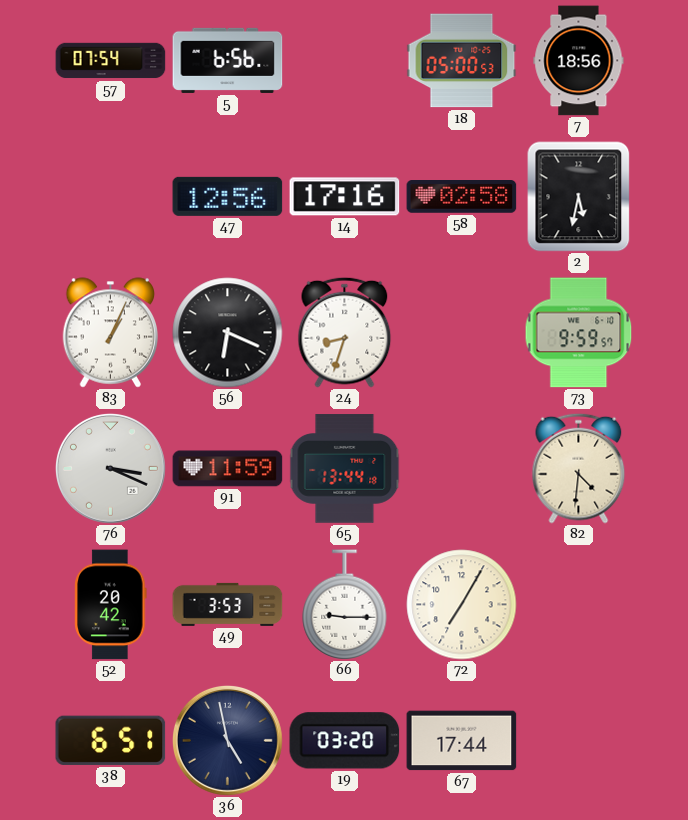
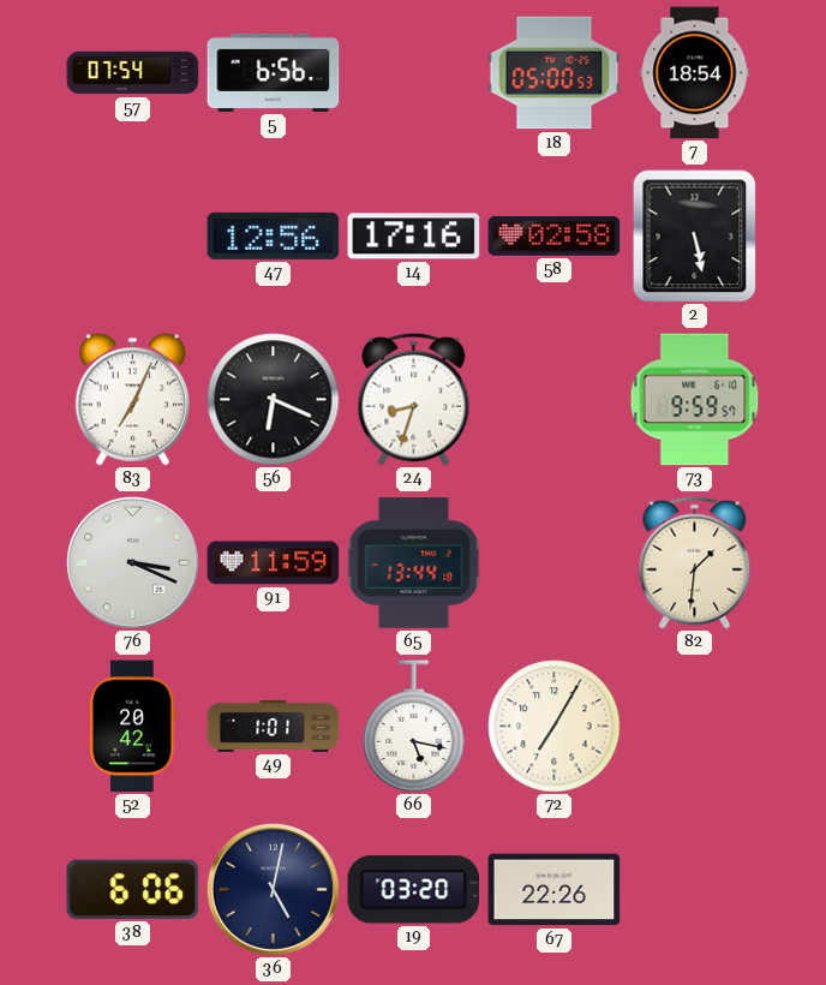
7: 18:56 -> 18:54 (695, 73)
2: 5:32 -> 5:28 (695, 237)
83: 1:04 -> 7:04 (133, 400)
82: 4:31 -> 1:31 (695, 562)
49: 3:53 -> 1:01 (274, 726)
66: 9:15 -> 5:17 (414, 727)
38: 6:51 -> 6:06 (133, 889)
36: 4:58 -> 5:02 (273, 889)
67: 17:44 -> 22:26 (555, 890)
